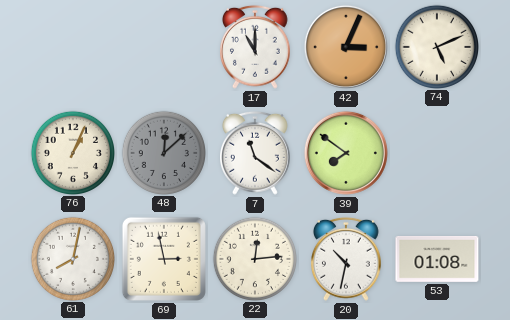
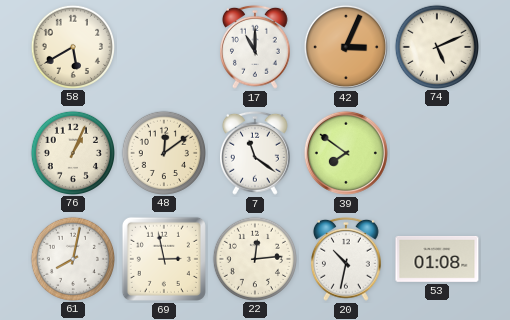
58: none -> 5:40 (72, 46)
48: 12:08 -> 12:09 (163, 152)
48 dial: grey -> cream (163, 152)
